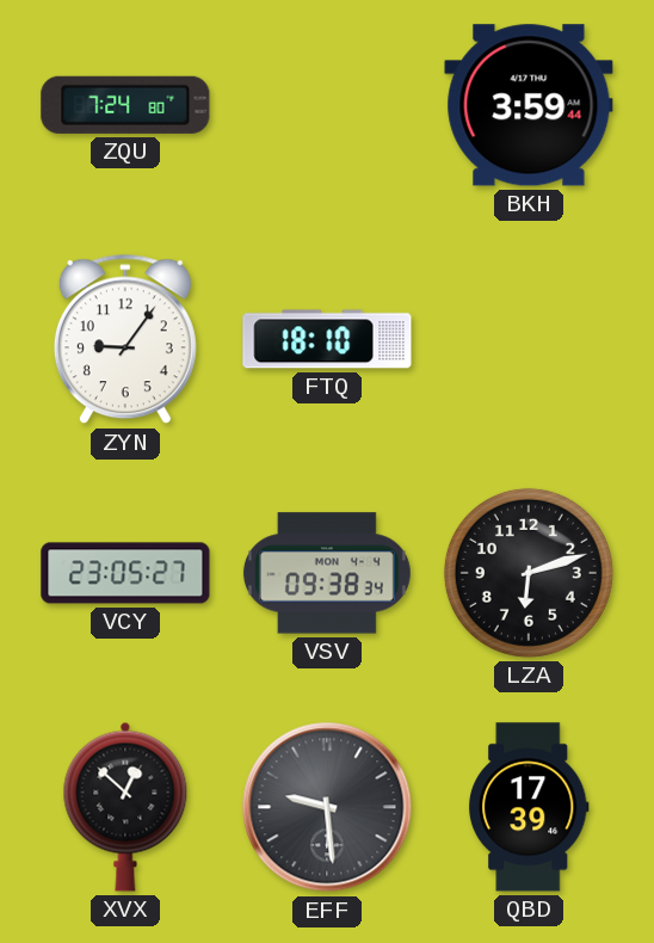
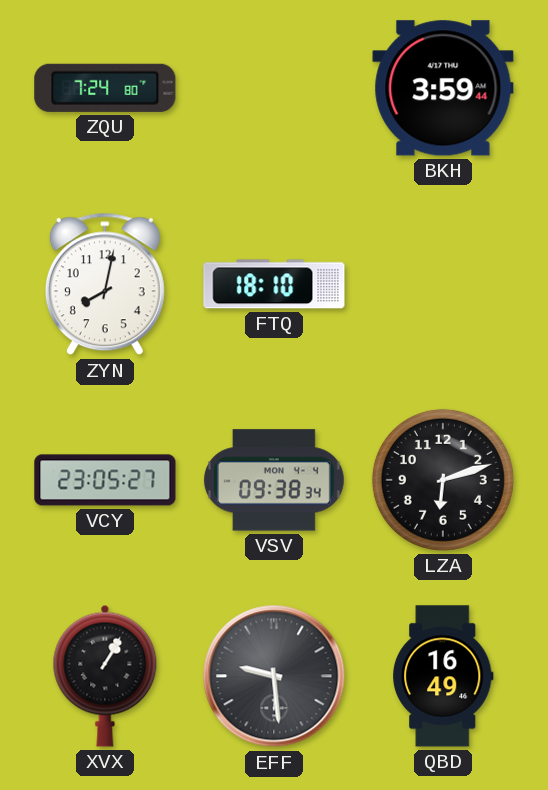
ZYN: 9:06 -> 8:02 (105, 284)
XVX: 12:52 -> 1:05 (105, 676)
QBD: 17:39 -> 16:49 (443, 676)
